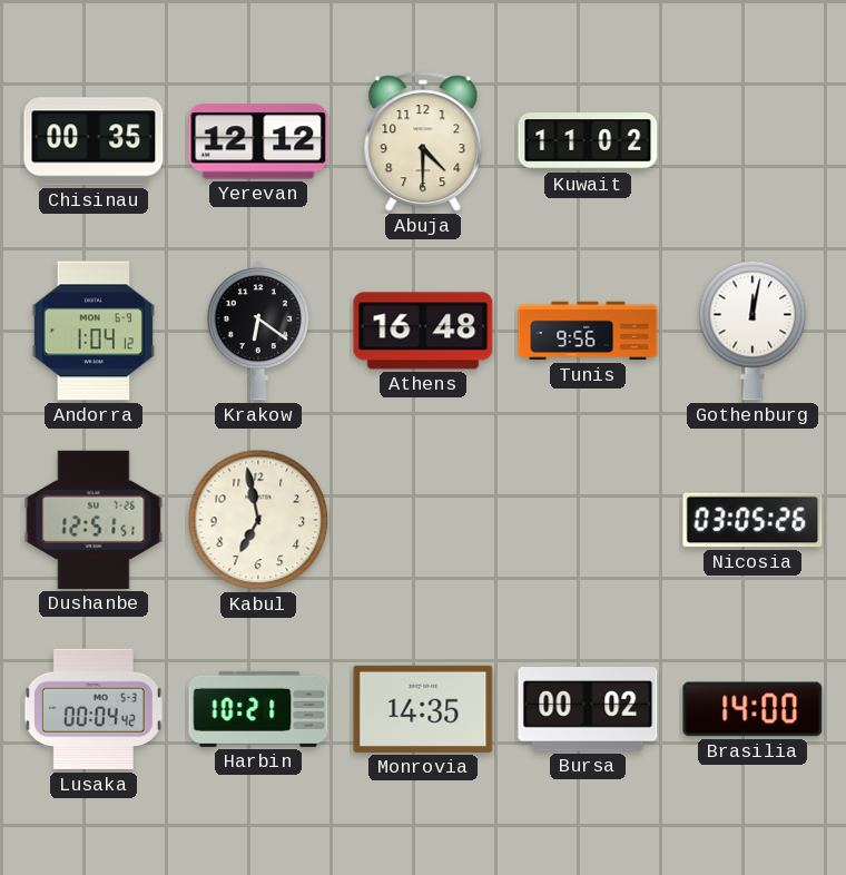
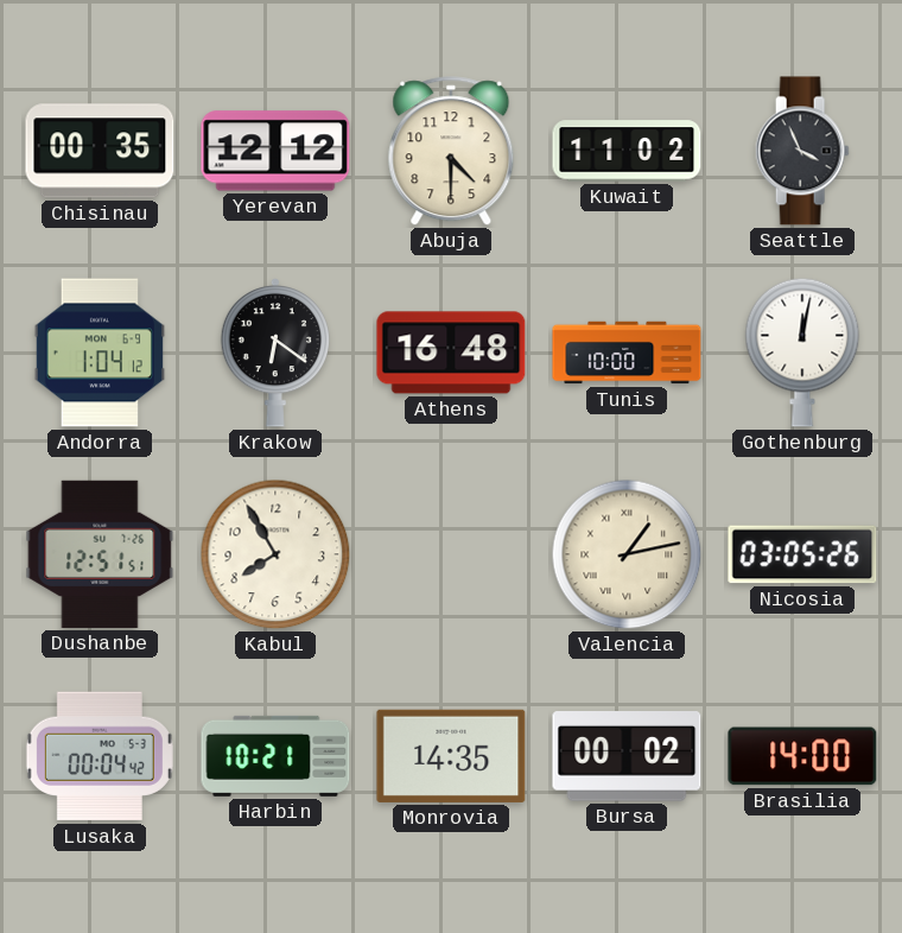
Seattle: none -> 3:56 (802, 151)
Tunis: 9:56 -> 10:00 (627, 353)
Kabul: 6:58 -> 7:55 (275, 554)
Valencia: none -> 1:13 (627, 554)
